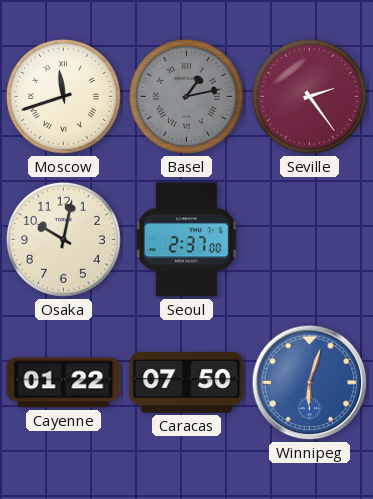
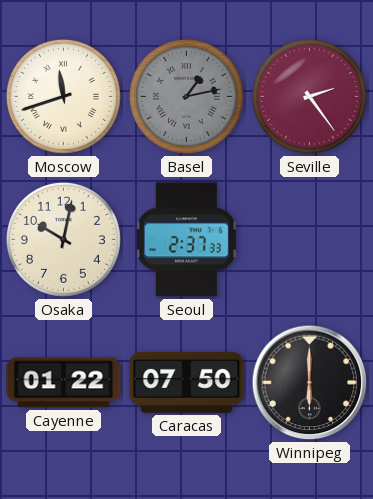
Seoul: 2:37:00 -> 2:37:33 (186, 240)
Winnipeg: 6:03 -> 6:00 (310, 383)
Winnipeg dial: blue -> black (310, 383)
